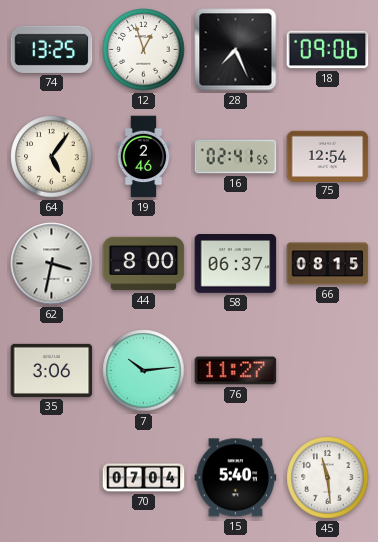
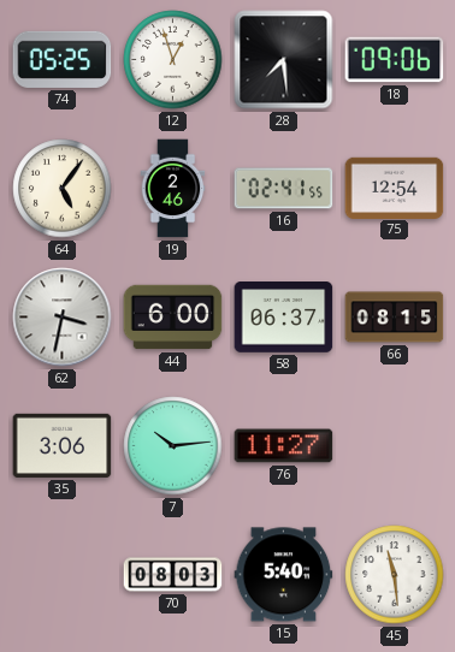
74: 13:25 -> 05:25 (63, 59)
28: 7:26 -> 7:29 (284, 60)
44: 8:00 -> 6:00 (173, 318)
70: 07:04 -> 08:03 (173, 575)
